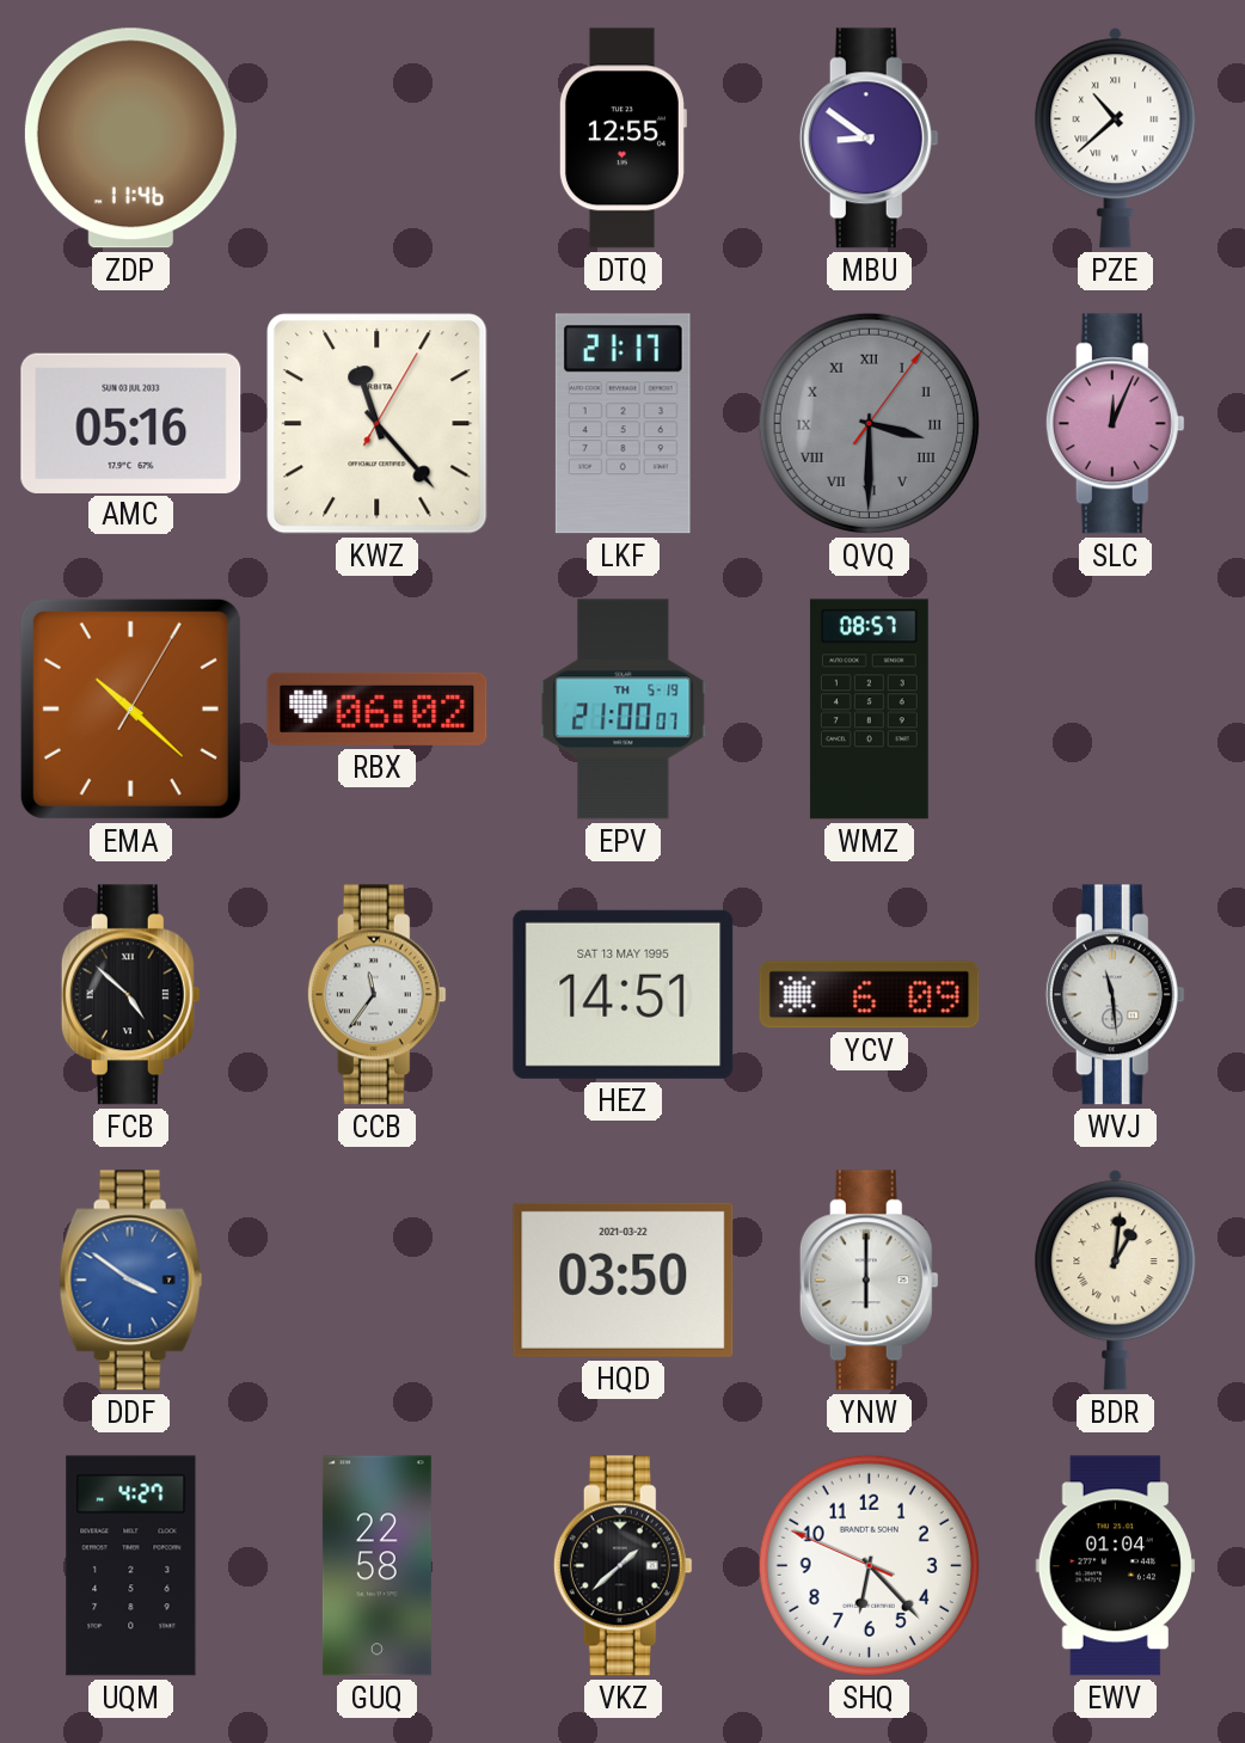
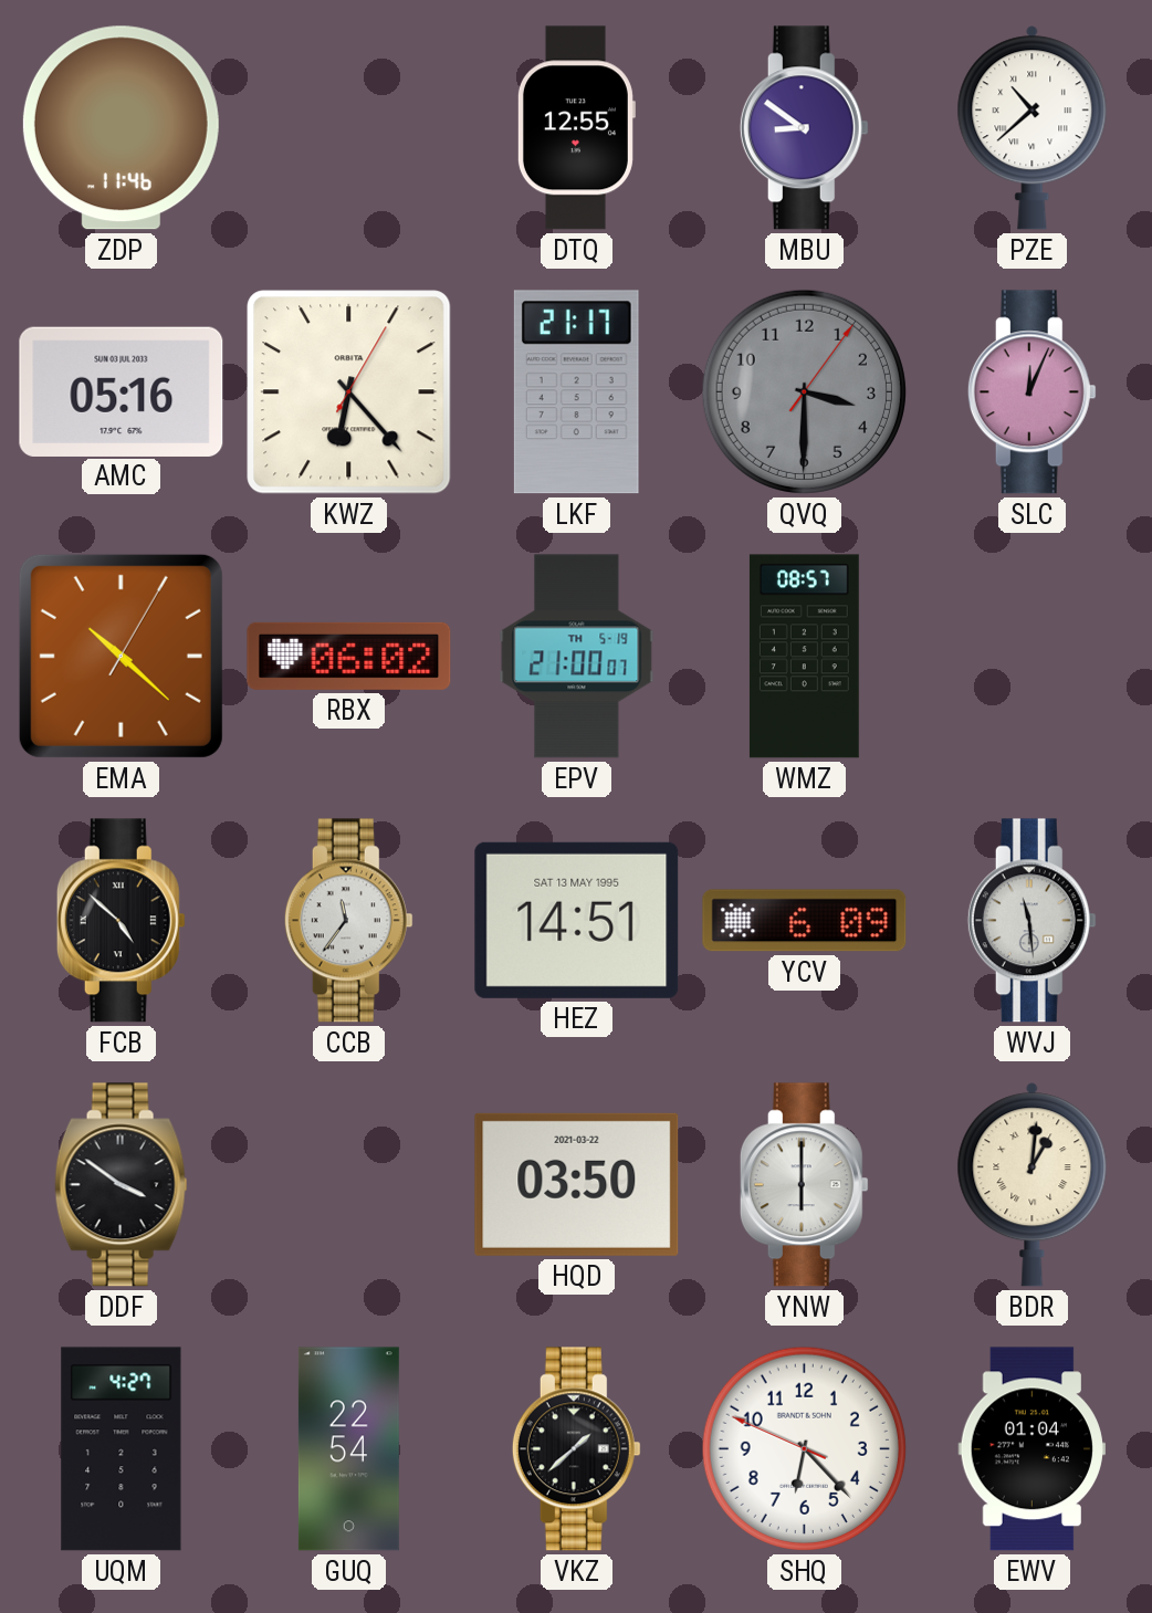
KWZ: 11:23 -> 6:23 (349, 392)
QVQ numerals: Roman -> Arabic (804, 391)
DDF dial: blue -> black (122, 1185)
GUQ: 22:58 -> 22:54 (348, 1449)
